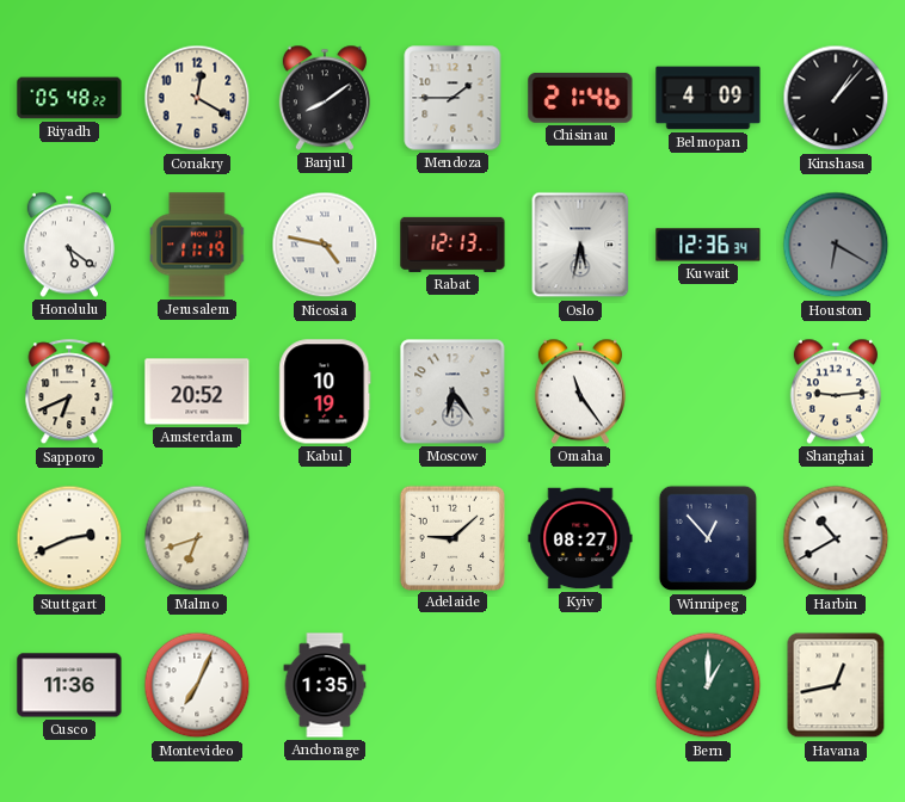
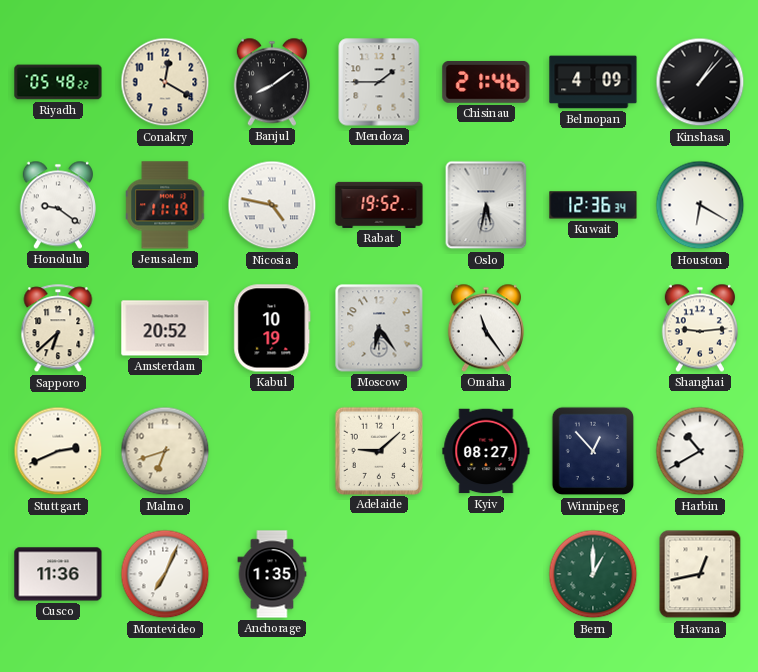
Honolulu: 5:21 -> 9:21 (58, 205)
Rabat: 12:13 -> 19:52 (379, 205)
Houston dial: grey -> white (700, 205)
Sapporo: 6:41 -> 6:38 (58, 329)
